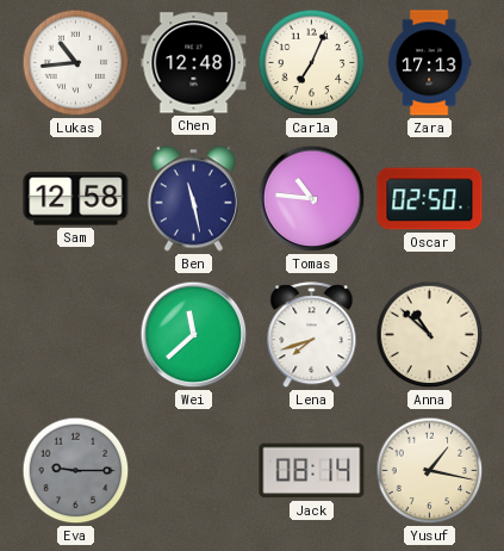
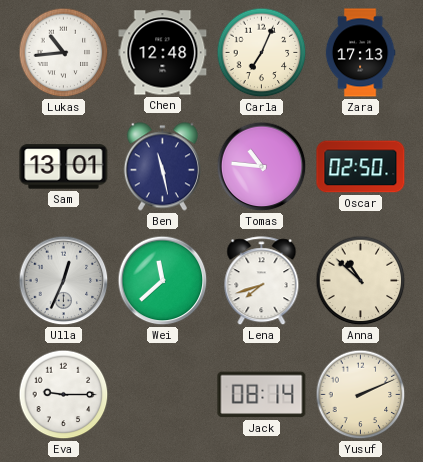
Sam: 12:58 -> 13:01 (64, 167)
Ulla: none -> 12:34 (64, 281)
Eva dial: grey -> white (64, 395)
Yusuf: 1:17 -> 2:11 (361, 395)
